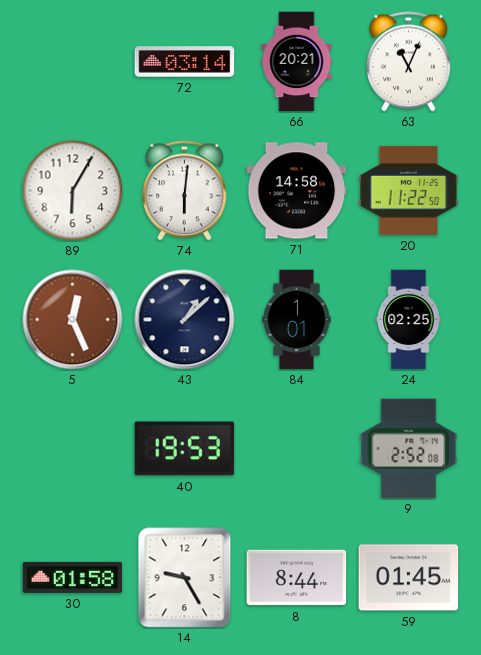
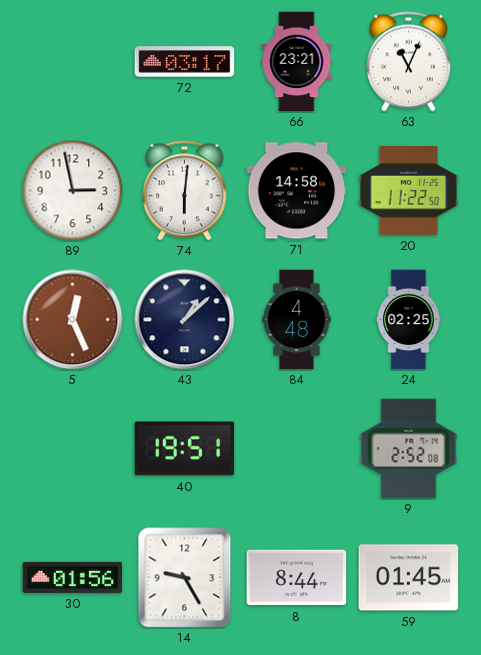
72: 03:14 -> 03:17 (185, 62)
66: 20:21 -> 23:21 (297, 62)
89: 6:05 -> 2:58 (73, 191)
84: 1:01 -> 4:48 (297, 320)
40: 19:53 -> 19:51 (185, 449)
30: 01:58 -> 01:56 (73, 577)
